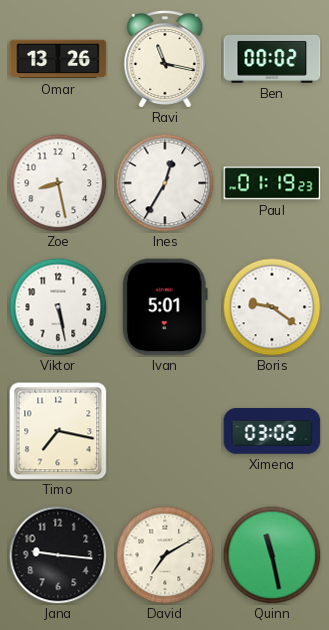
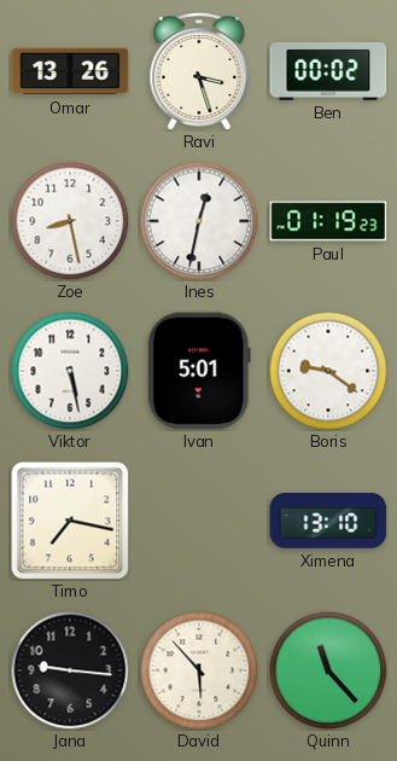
Ravi: 11:17 -> 3:27 (199, 72)
Ines: 12:35 -> 12:32 (199, 221)
Ximena: 03:02 -> 13:10 (328, 522)
David: 7:10 -> 5:53 (199, 670)
Quinn: 11:28 -> 11:23 (328, 670)
